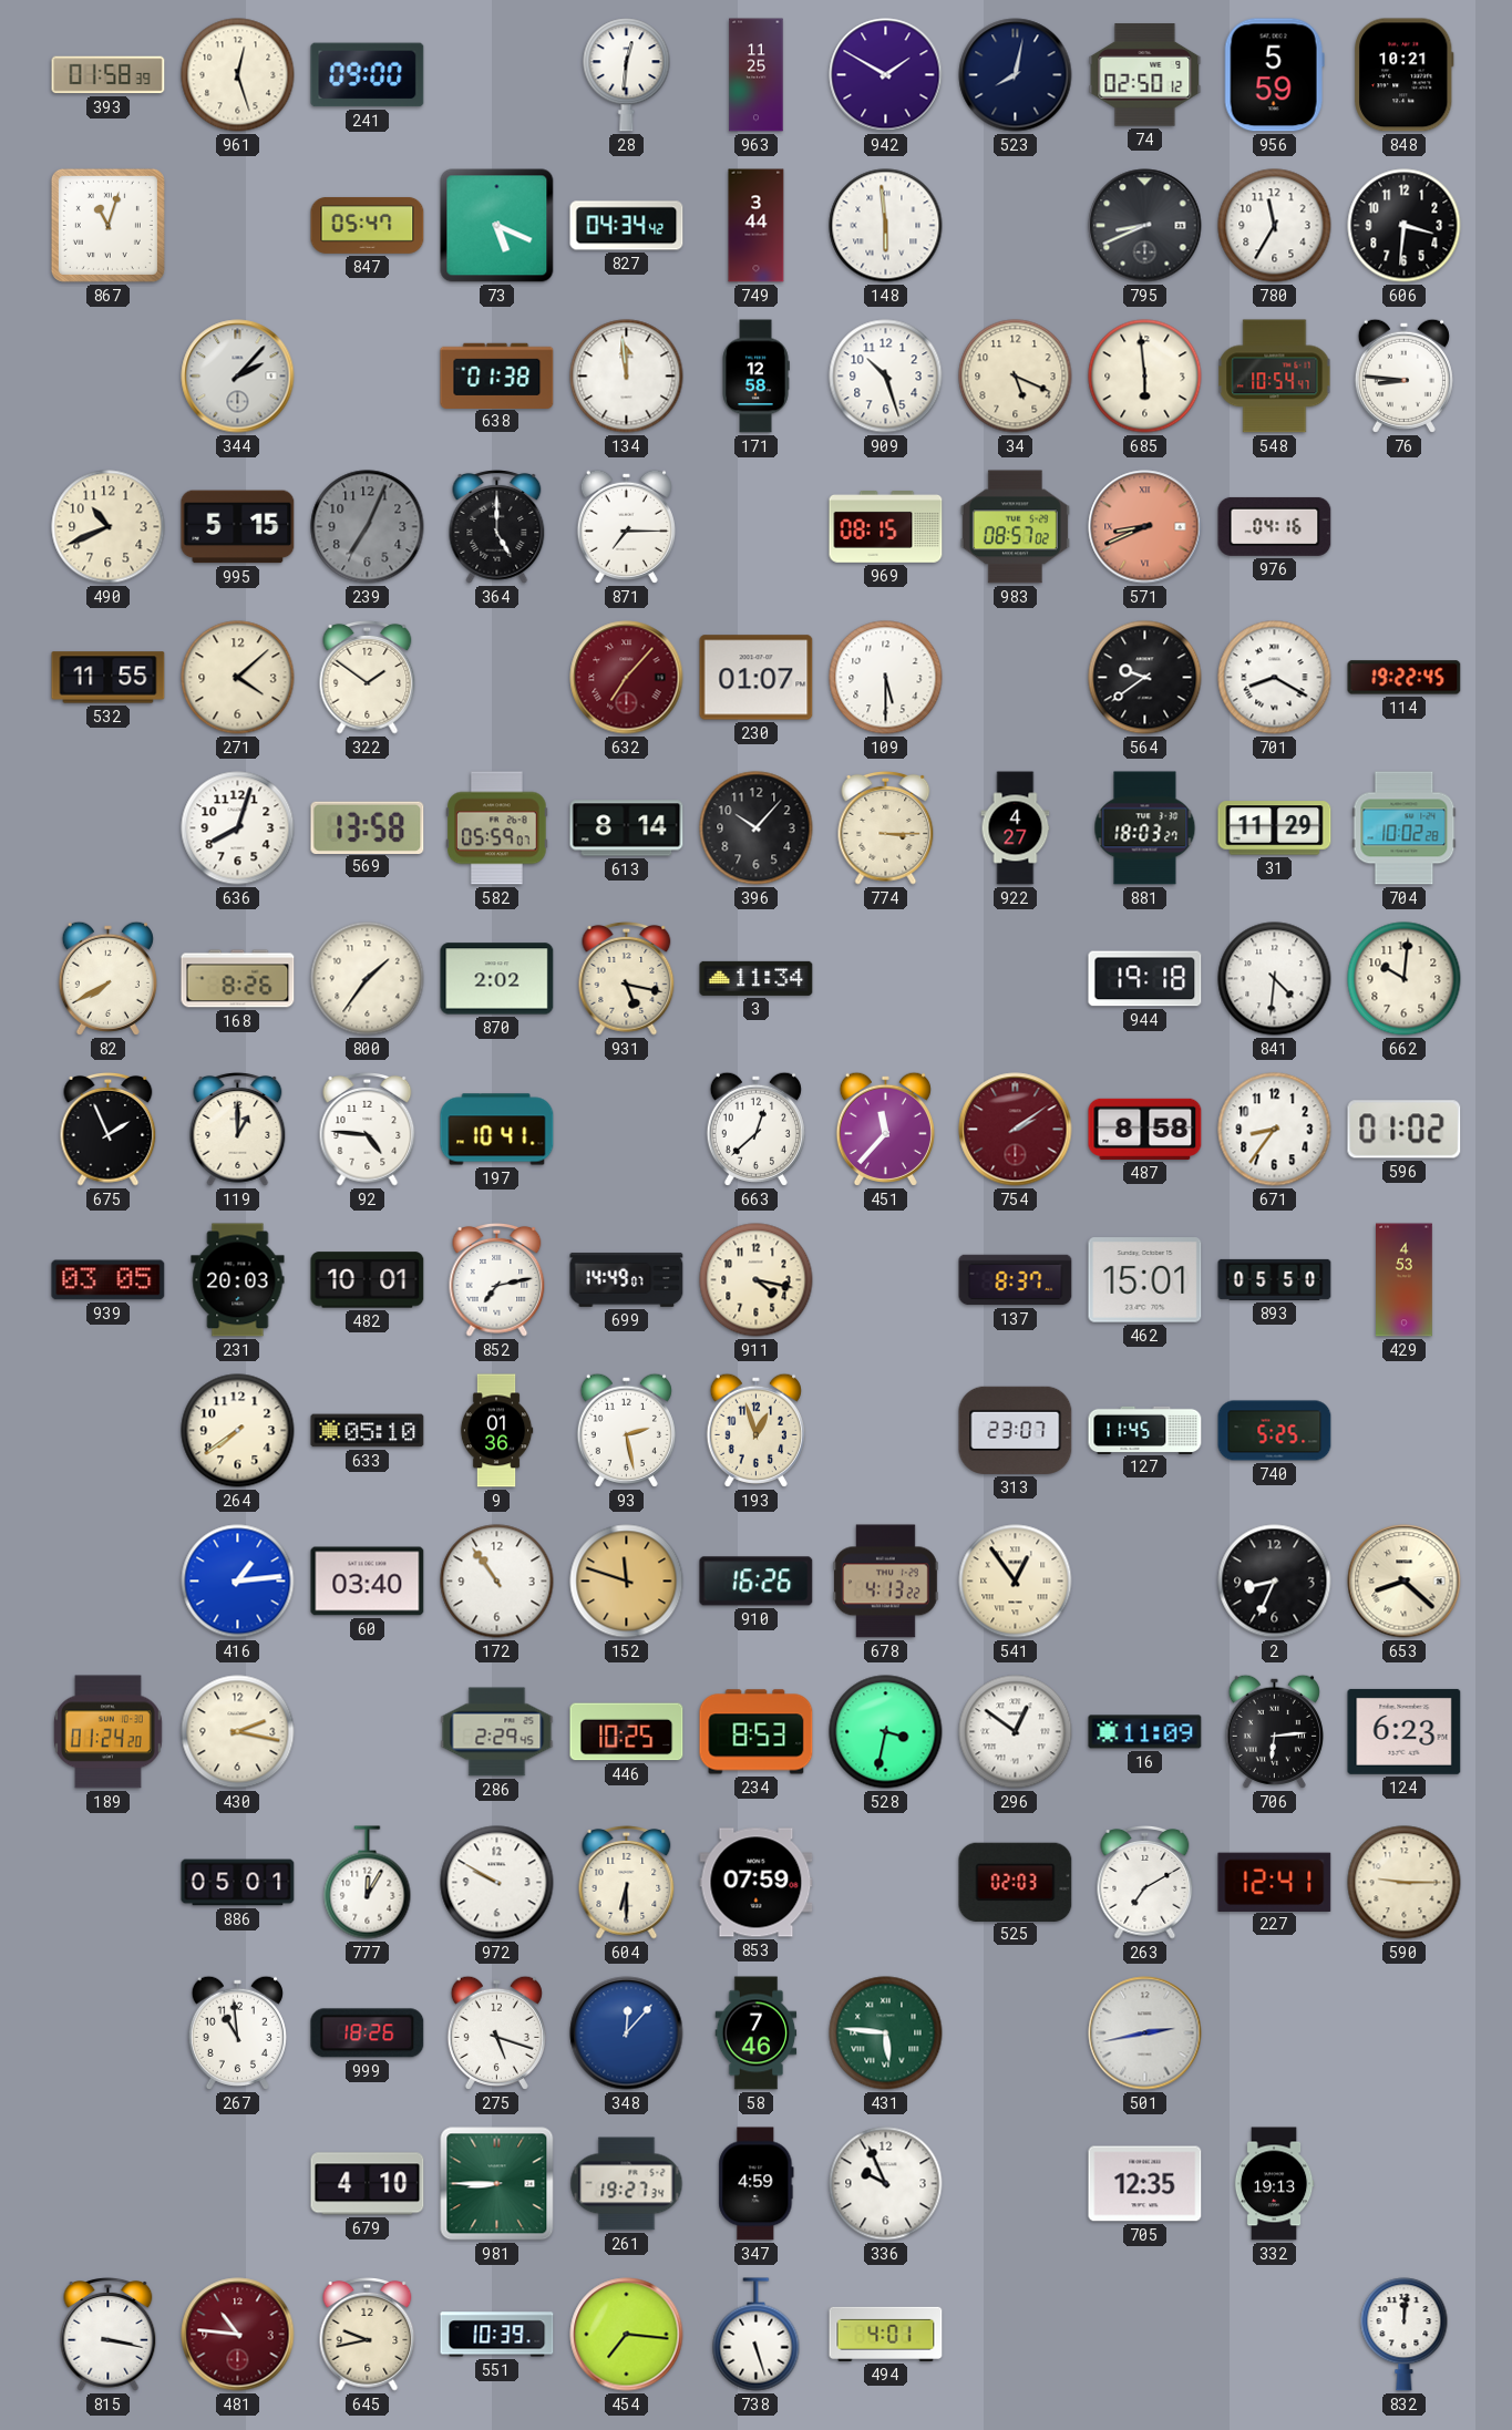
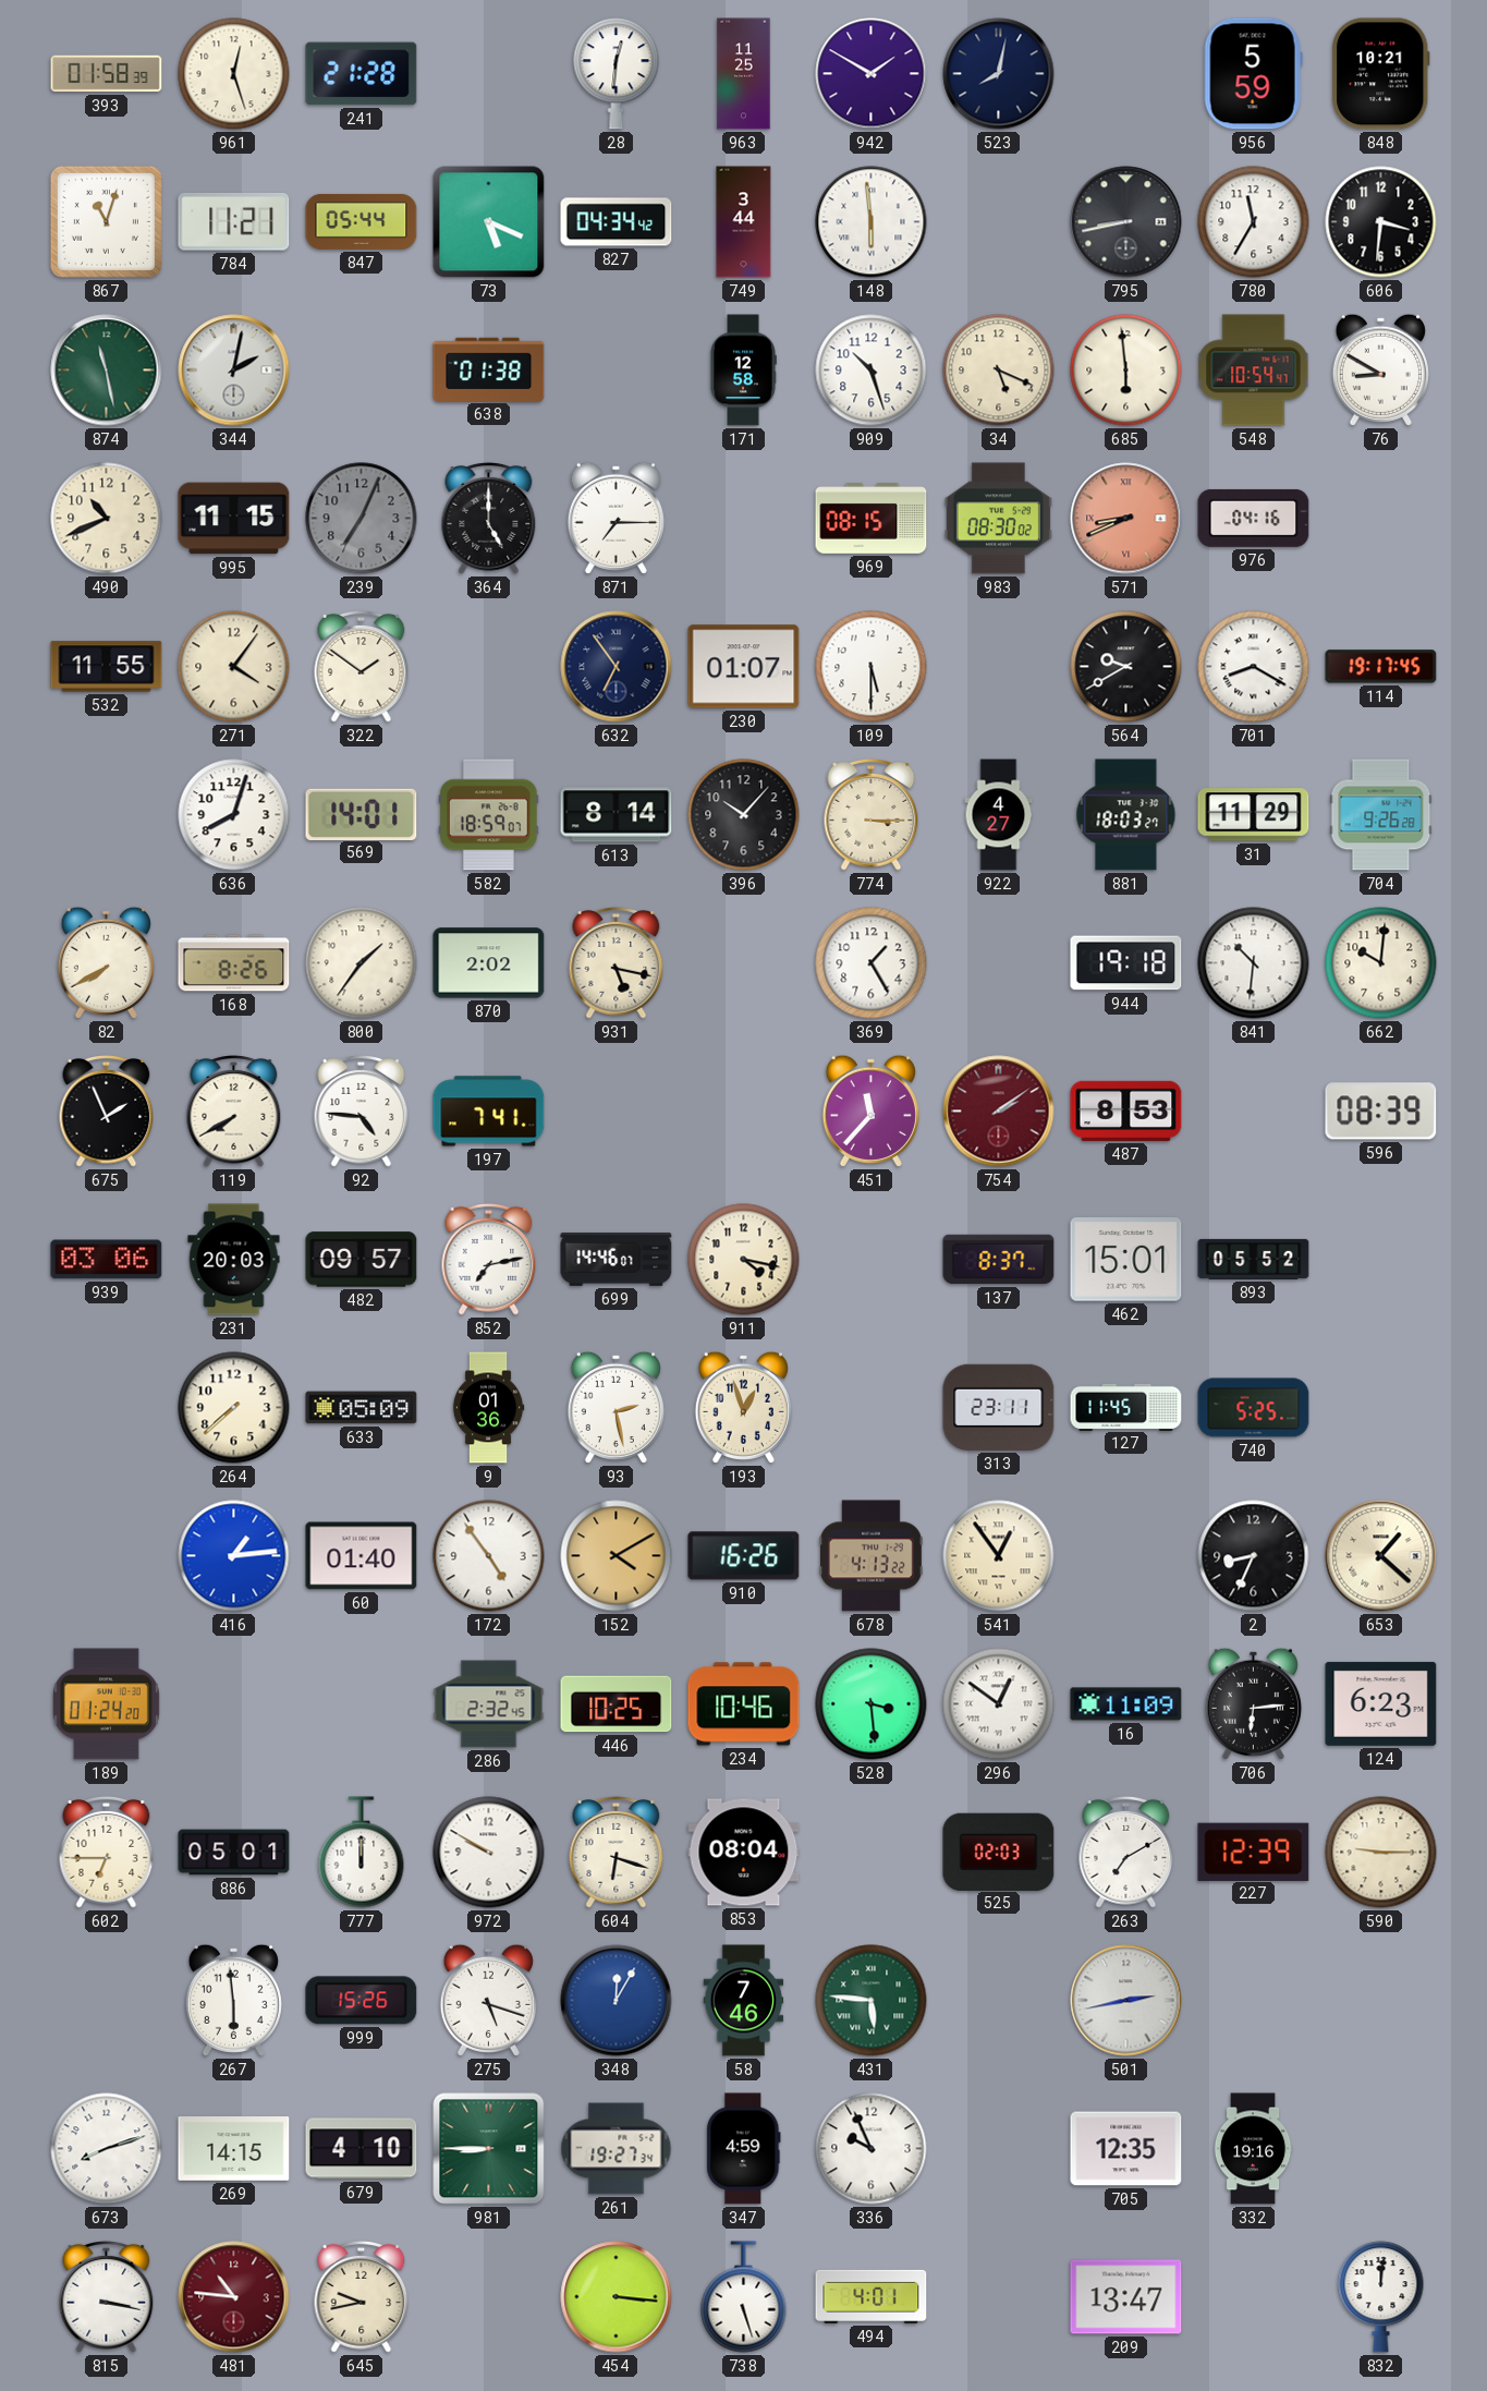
241: 09:00 -> 21:28 (362, 74)
74: 02:50 -> none (1145, 75)
784: none -> 11:21 (234, 222)
847: 05:47 -> 05:44 (362, 221)
795: 8:41 -> 8:43 (1126, 222)
874: none -> 11:28 (107, 371)
344: 2:07 -> 2:02 (234, 371)
134: 11:59 -> none (627, 377)
76: 8:46 -> 8:50 (1380, 369)
995: 5:15 -> 11:15 (234, 519)
983: 08:57 -> 08:30 (998, 519)
271: 4:08 -> 4:06 (234, 667)
632: 7:07 -> 6:54 (617, 667)
632 dial: burgundy -> navy (617, 667)
564: 9:39 -> 9:40 (1126, 667)
114: 19:22 -> 19:17 (1381, 667)
569: 13:58 -> 14:01 (362, 814)
582: 05:59 -> 18:59 (489, 815)
704: 10:02 -> 9:26 (1381, 815)
3: 11:34 -> none (757, 978)
369: none -> 1:25 (872, 963)
841: 4:31 -> 10:31 (1254, 963)
119: 1:00 -> 7:40 (234, 1112)
197: 10:41 -> 7:41 (489, 1112)
663: 12:38 -> none (755, 1129)
487: 8:58 -> 8:53 (1126, 1110)
671: 8:36 -> none (1275, 1130)
596: 01:02 -> 08:39 (1381, 1112)
939: 03:05 -> 03:06 (107, 1260)
482: 10:01 -> 09:57 (362, 1260)
699: 14:49 -> 14:46 (617, 1260)
893: 05:50 -> 05:52 (1254, 1259)
429: 4:53 -> none (1405, 1280)
264: 7:39 -> 7:38 (234, 1408)
633: 05:10 -> 05:09 (362, 1408)
313: 23:07 -> 23:11 (999, 1407)
60: 03:40 -> 01:40 (362, 1556)
172: 10:54 -> 4:54 (489, 1556)
152: 11:48 -> 4:10 (617, 1556)
653: 8:22 -> 1:22 (1381, 1556)
430: 2:17 -> none (238, 1732)
286: 2:29 -> 2:32 (489, 1704)
234: 8:53 -> 10:46 (744, 1704)
528: 3:32 -> 3:29 (872, 1704)
602: none -> 6:45 (107, 1853)
777: 12:05 -> 12:00 (362, 1853)
604: 6:30 -> 6:18 (617, 1853)
853: 07:59 -> 08:04 (744, 1853)
227: 12:41 -> 12:39 (1254, 1852)
267: 10:59 -> 5:59 (233, 2000)
999: 18:26 -> 15:26 (362, 2001)
348: 12:07 -> 12:05 (617, 2001)
673: none -> 8:12 (107, 2149)
269: none -> 14:15 (234, 2149)
332: 19:13 -> 19:16 (1253, 2149)
551: 10:39 -> none (497, 2335)
454: 7:16 -> 3:16 (617, 2297)
209: none -> 13:47 (1126, 2297)
